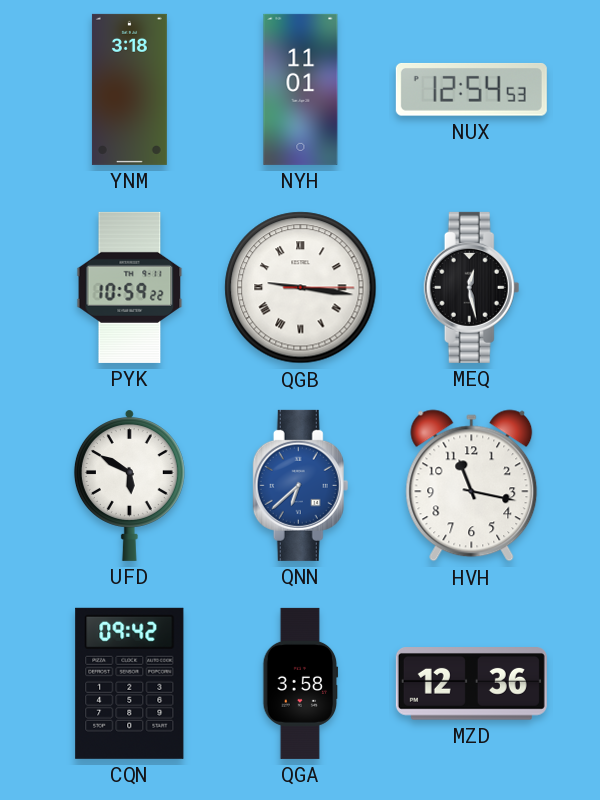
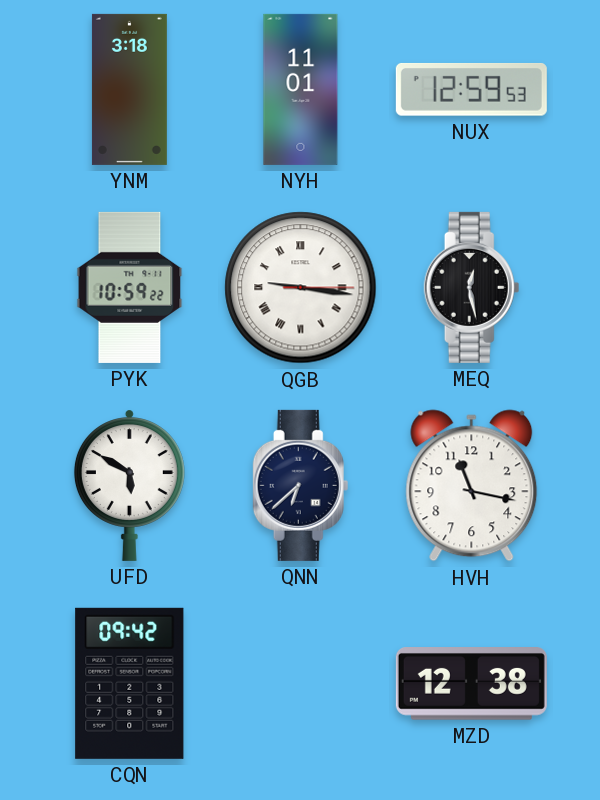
NUX: 12:54 -> 12:59 (471, 90)
QNN dial: blue -> navy (301, 485)
QGA: 3:58 -> none (301, 683)
MZD: 12:36 -> 12:38 (471, 684)
